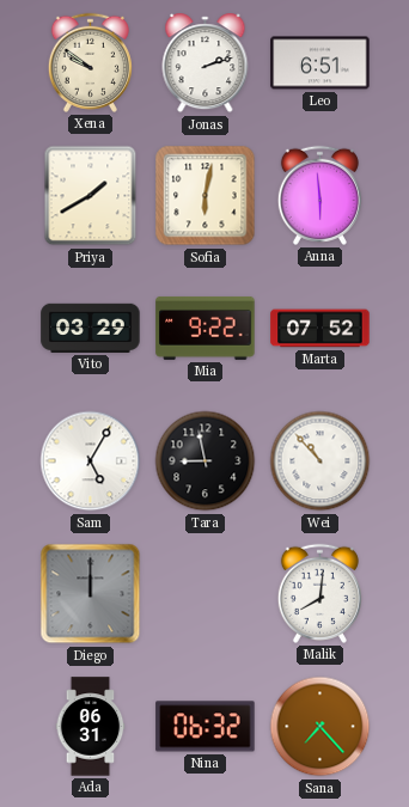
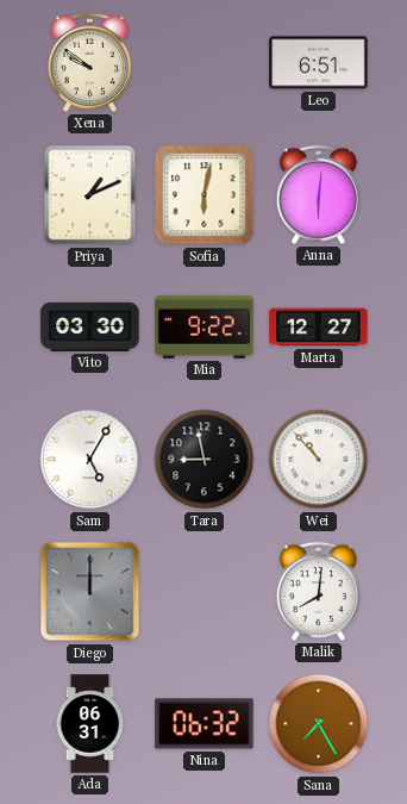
Jonas: 2:12 -> none (206, 63)
Priya: 1:40 -> 1:11 (90, 195)
Anna: 5:59 -> 6:01 (318, 194)
Vito: 03:29 -> 03:30 (90, 326)
Marta: 07:52 -> 12:27 (319, 328)
Sana: 7:23 -> 7:25 (319, 724)
